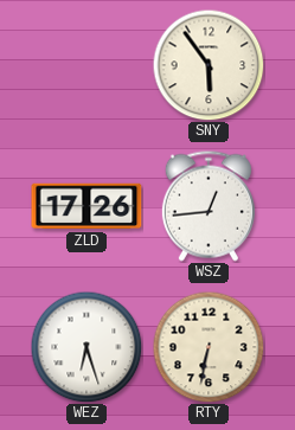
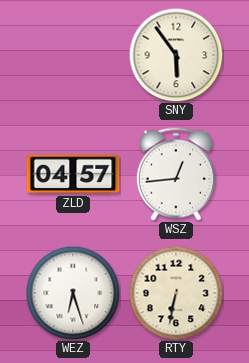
ZLD: 17:26 -> 04:57 (73, 174)
